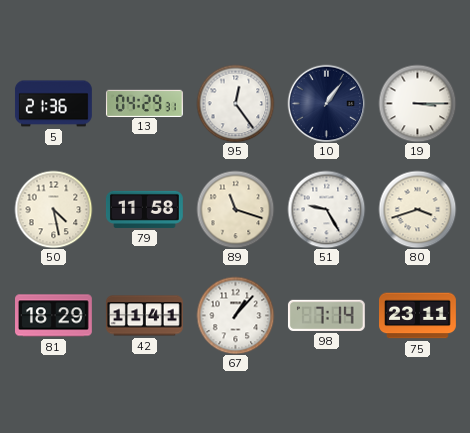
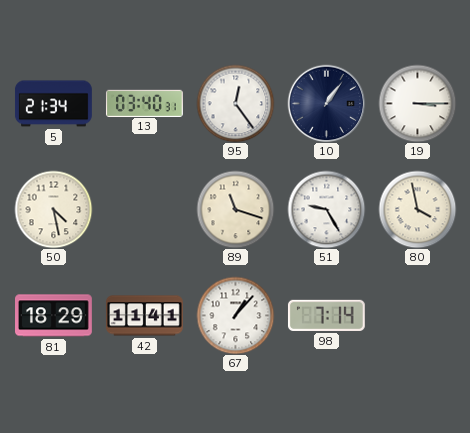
5: 21:36 -> 21:34 (53, 104)
13: 04:29 -> 03:40 (144, 103)
79: 11:58 -> none (144, 209)
80: 3:42 -> 3:58 (417, 209)
75: 23:11 -> none (418, 316)
